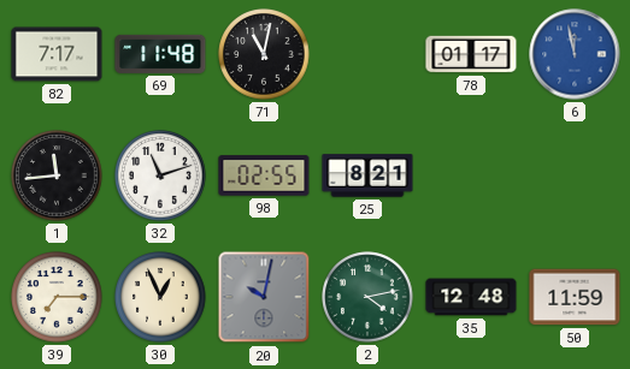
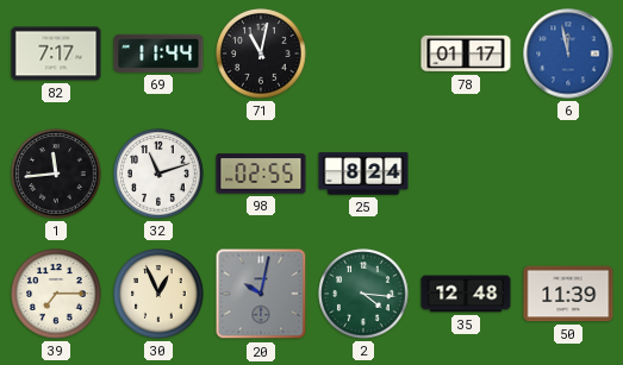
69: 11:48 -> 11:44 (158, 54)
25: 8:21 -> 8:24 (363, 174)
2: 4:13 -> 4:16 (363, 294)
50: 11:59 -> 11:39 (568, 294)
